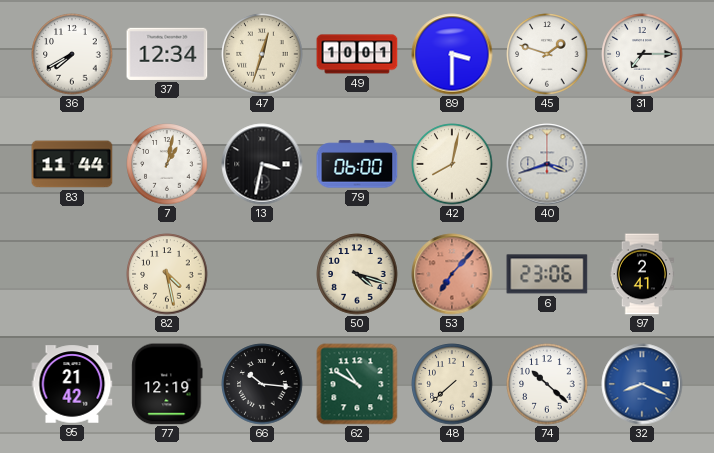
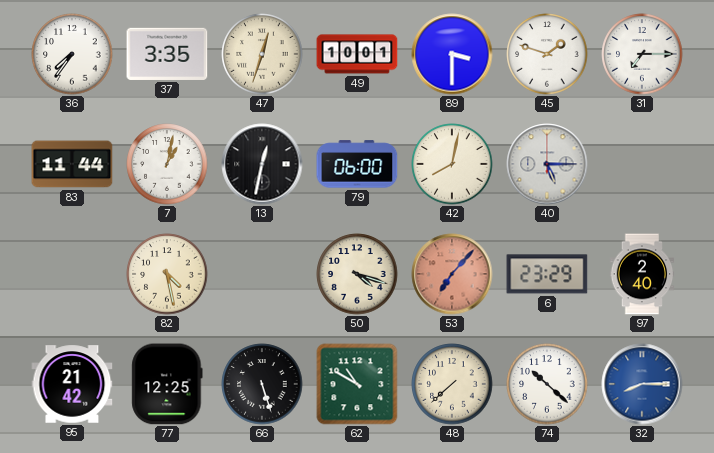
36: 7:40 -> 7:36 (72, 54)
37: 12:34 -> 3:35 (167, 54)
13: 3:32 -> 12:32 (262, 164)
40: 3:42 -> 5:15 (547, 164)
6: 23:06 -> 23:29 (547, 274)
97: 2:41 -> 2:40 (642, 274)
77: 12:19 -> 12:25 (167, 384)
66: 10:16 -> 5:27 (262, 384)
32: 8:19 -> 8:15 (642, 384)
